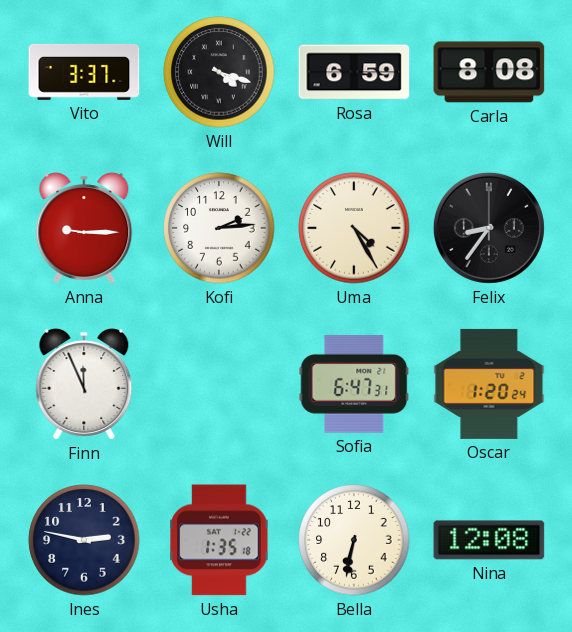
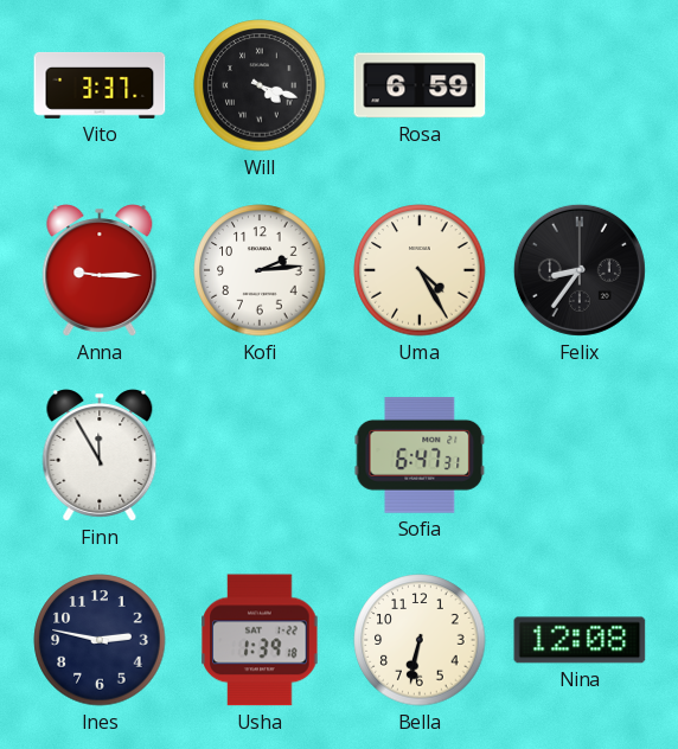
Carla: 8:08 -> none (489, 72)
Finn: 11:56 -> 11:55 (100, 455)
Oscar: 1:20 -> none (489, 384)
Usha: 1:35 -> 1:39 (260, 640)
